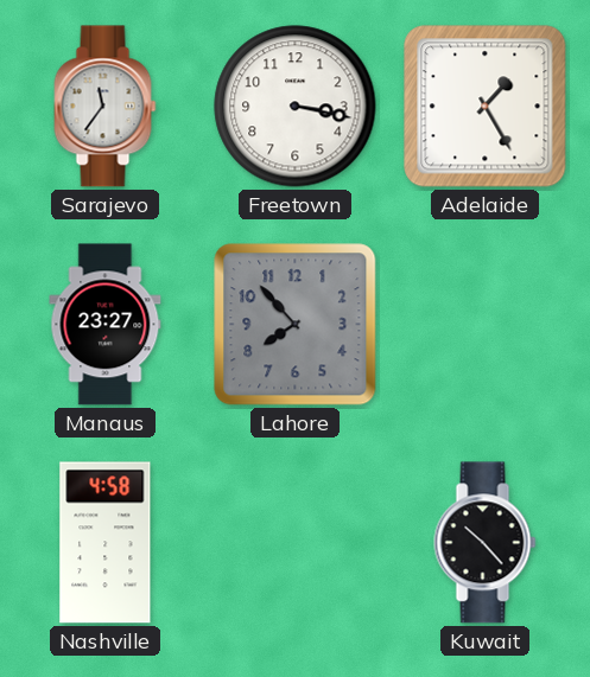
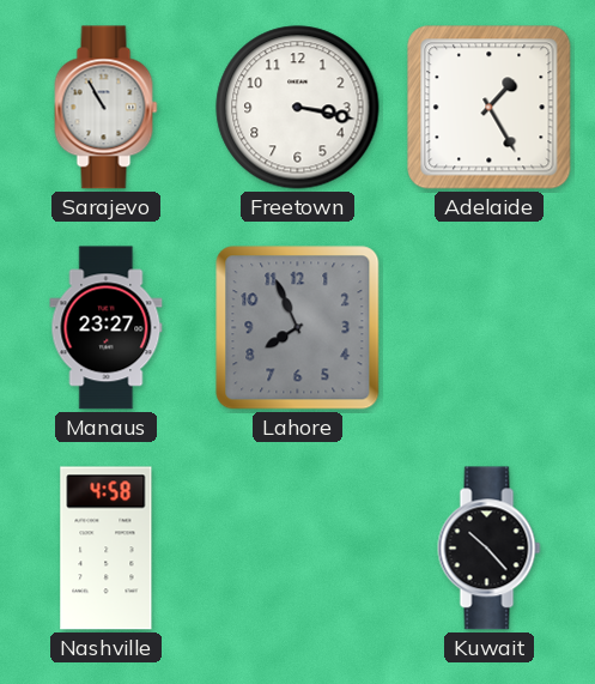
Sarajevo: 11:36 -> 10:55 (107, 108)
Lahore: 7:53 -> 7:56 (298, 328)
